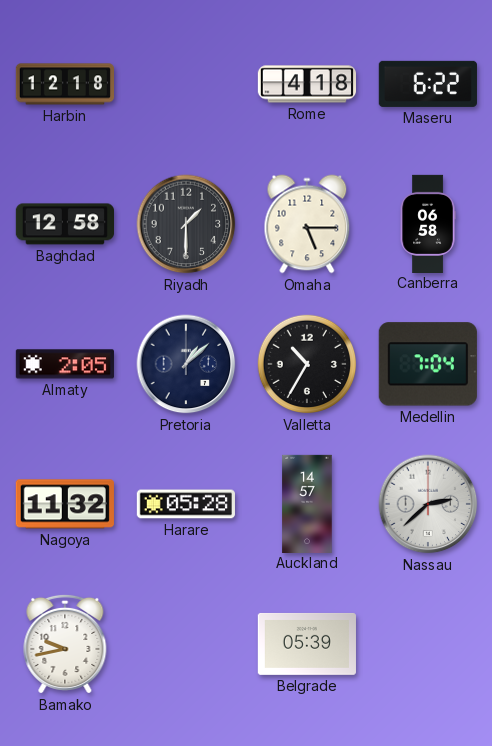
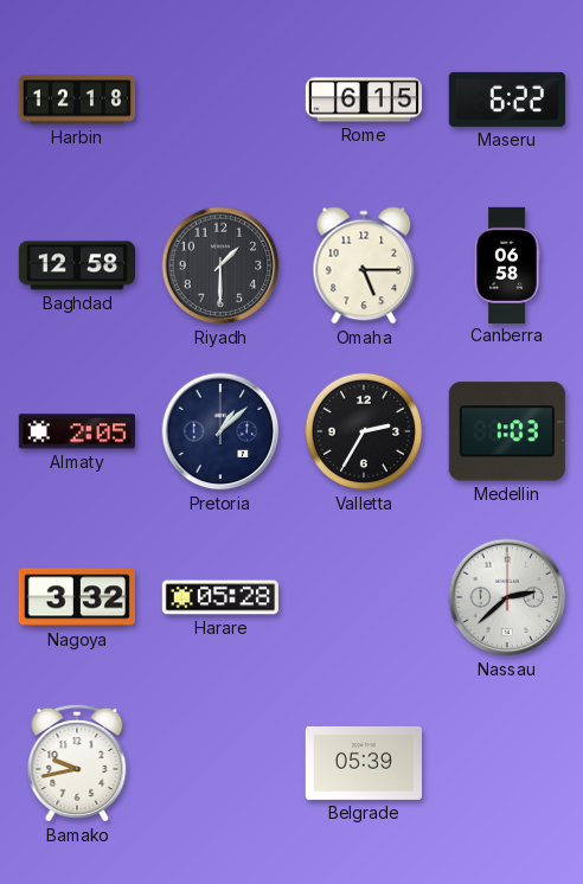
Rome: 4:18 -> 6:15 (363, 100)
Valletta: 10:35 -> 2:35 (364, 431)
Medellin: 7:04 -> 1:03 (507, 431)
Nagoya: 11:32 -> 3:32 (77, 597)
Auckland: 14:57 -> none (307, 503)
